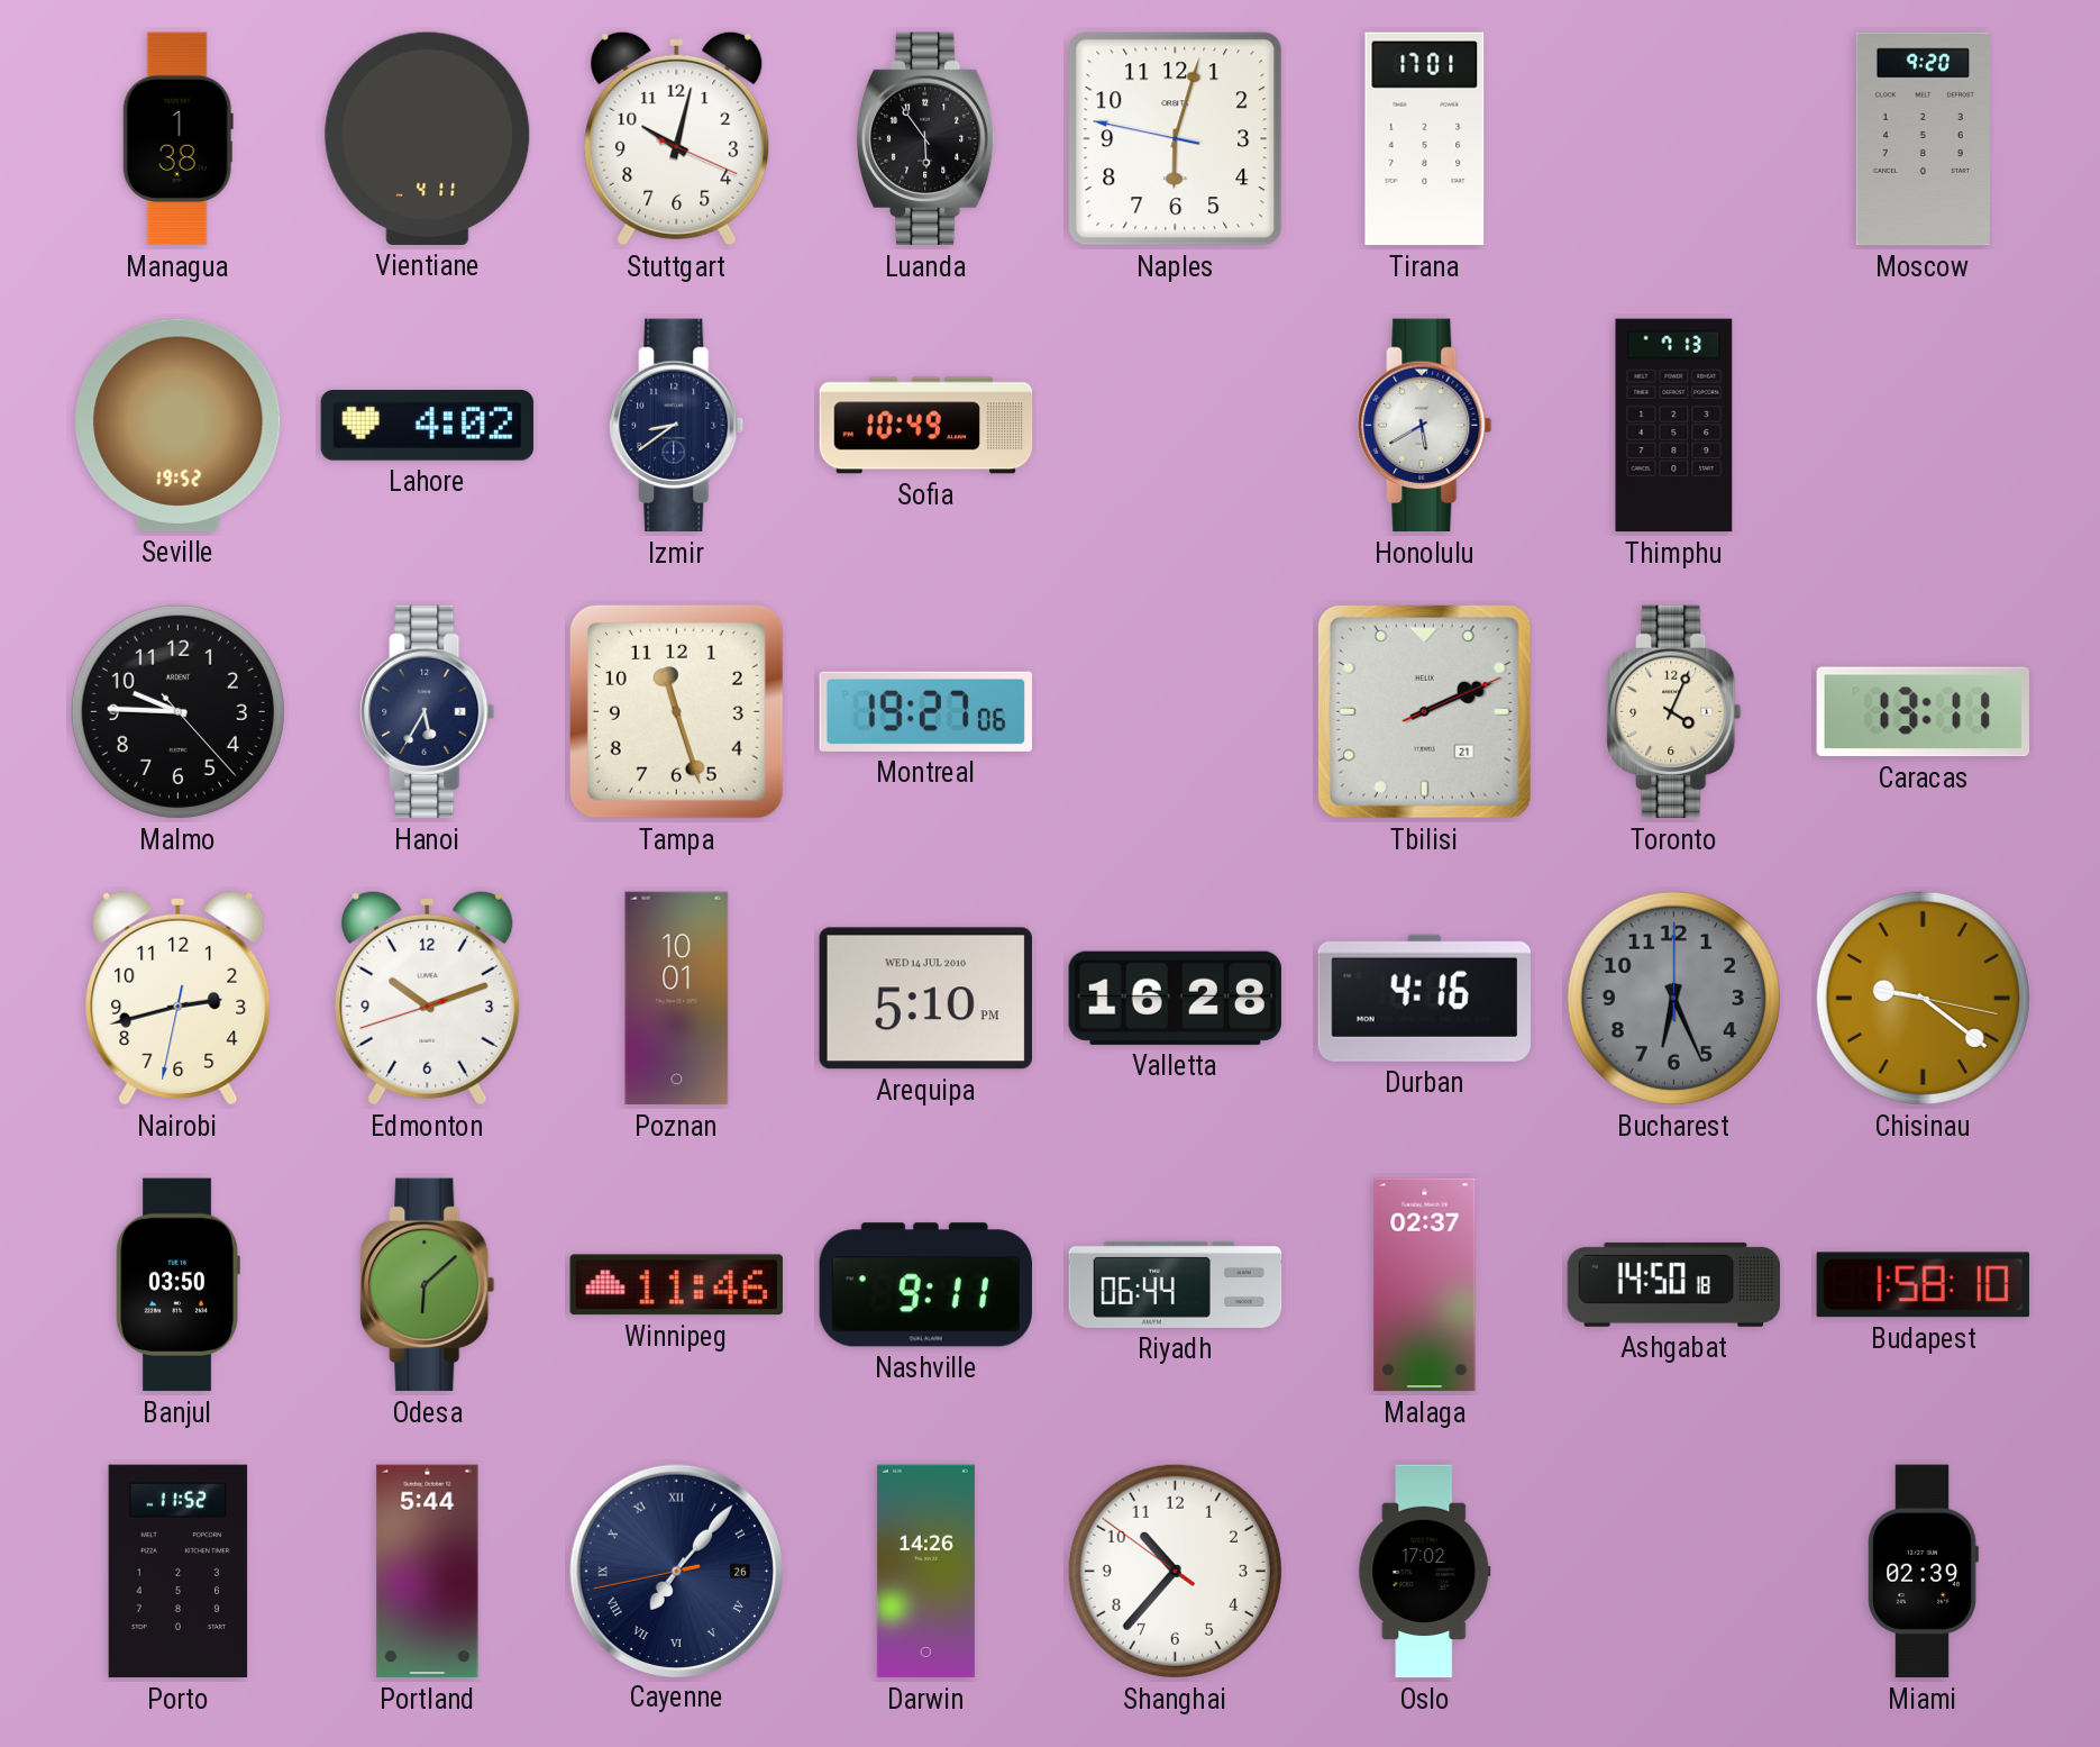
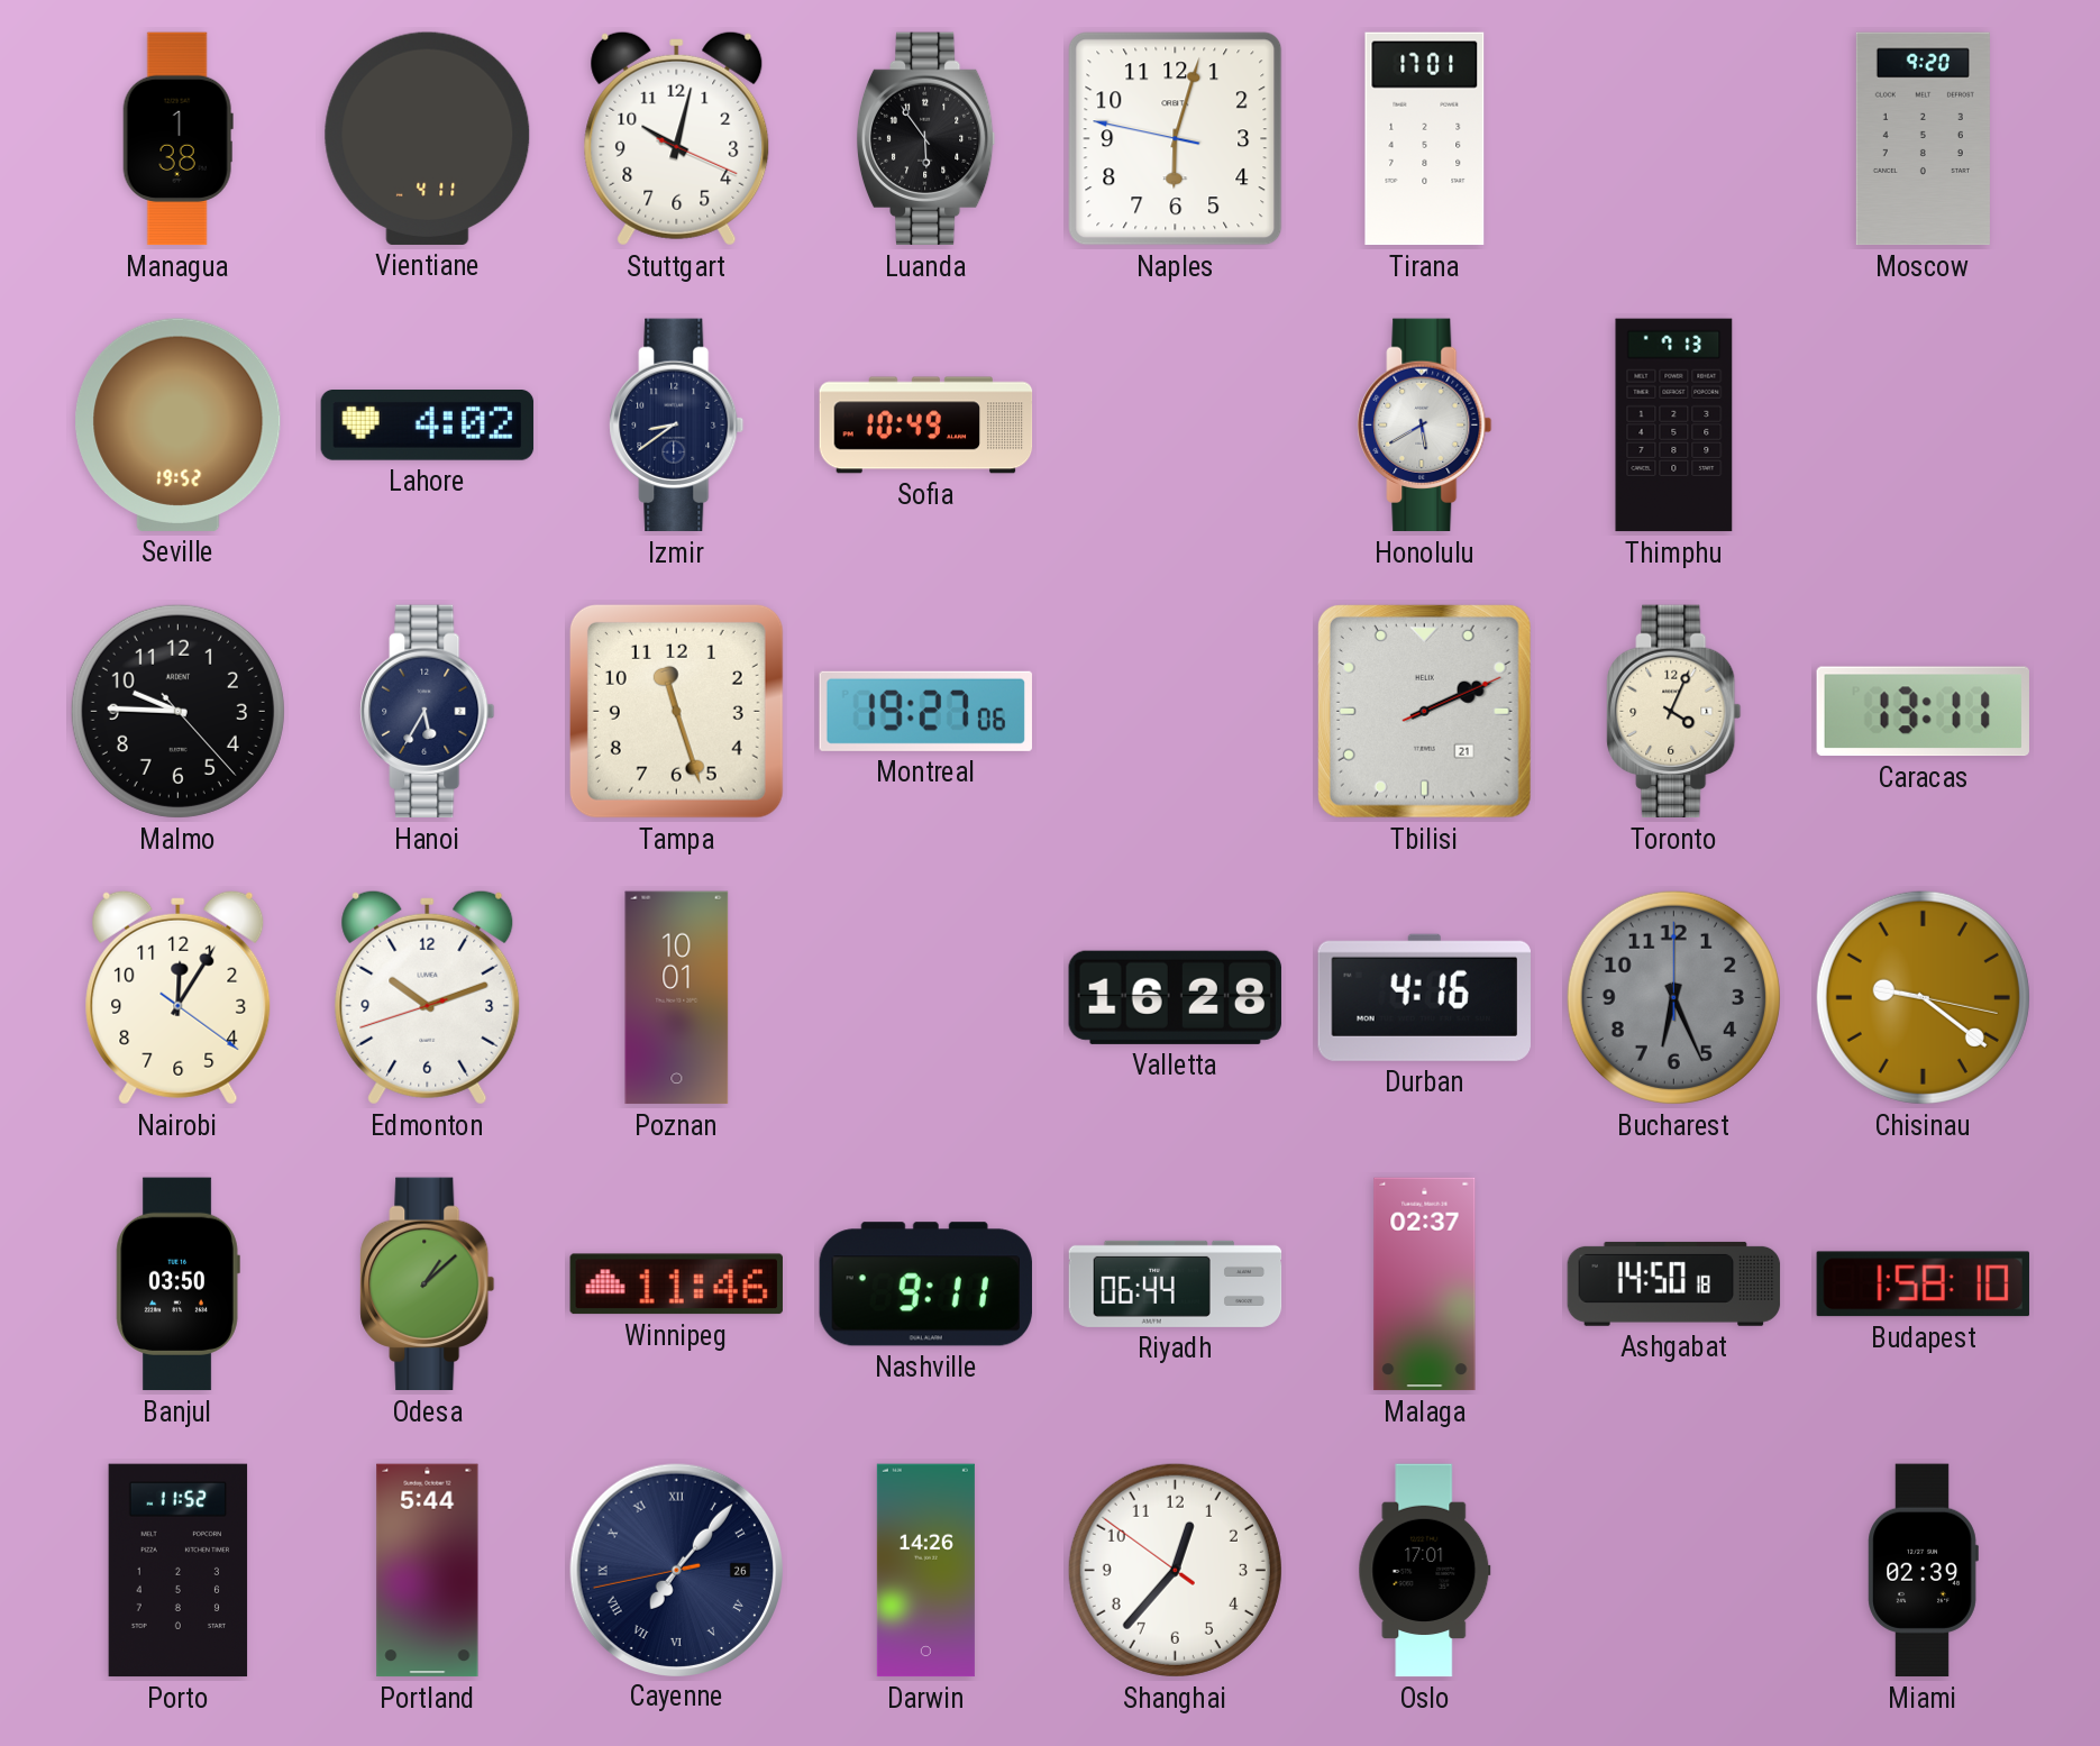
Nairobi: 2:42 -> 12:05 (179, 997)
Arequipa: 5:10 -> none (925, 999)
Odesa: 6:08 -> 1:08 (428, 1285)
Shanghai: 10:36 -> 12:36 (1175, 1570)
Oslo: 17:02 -> 17:01 (1425, 1571)
